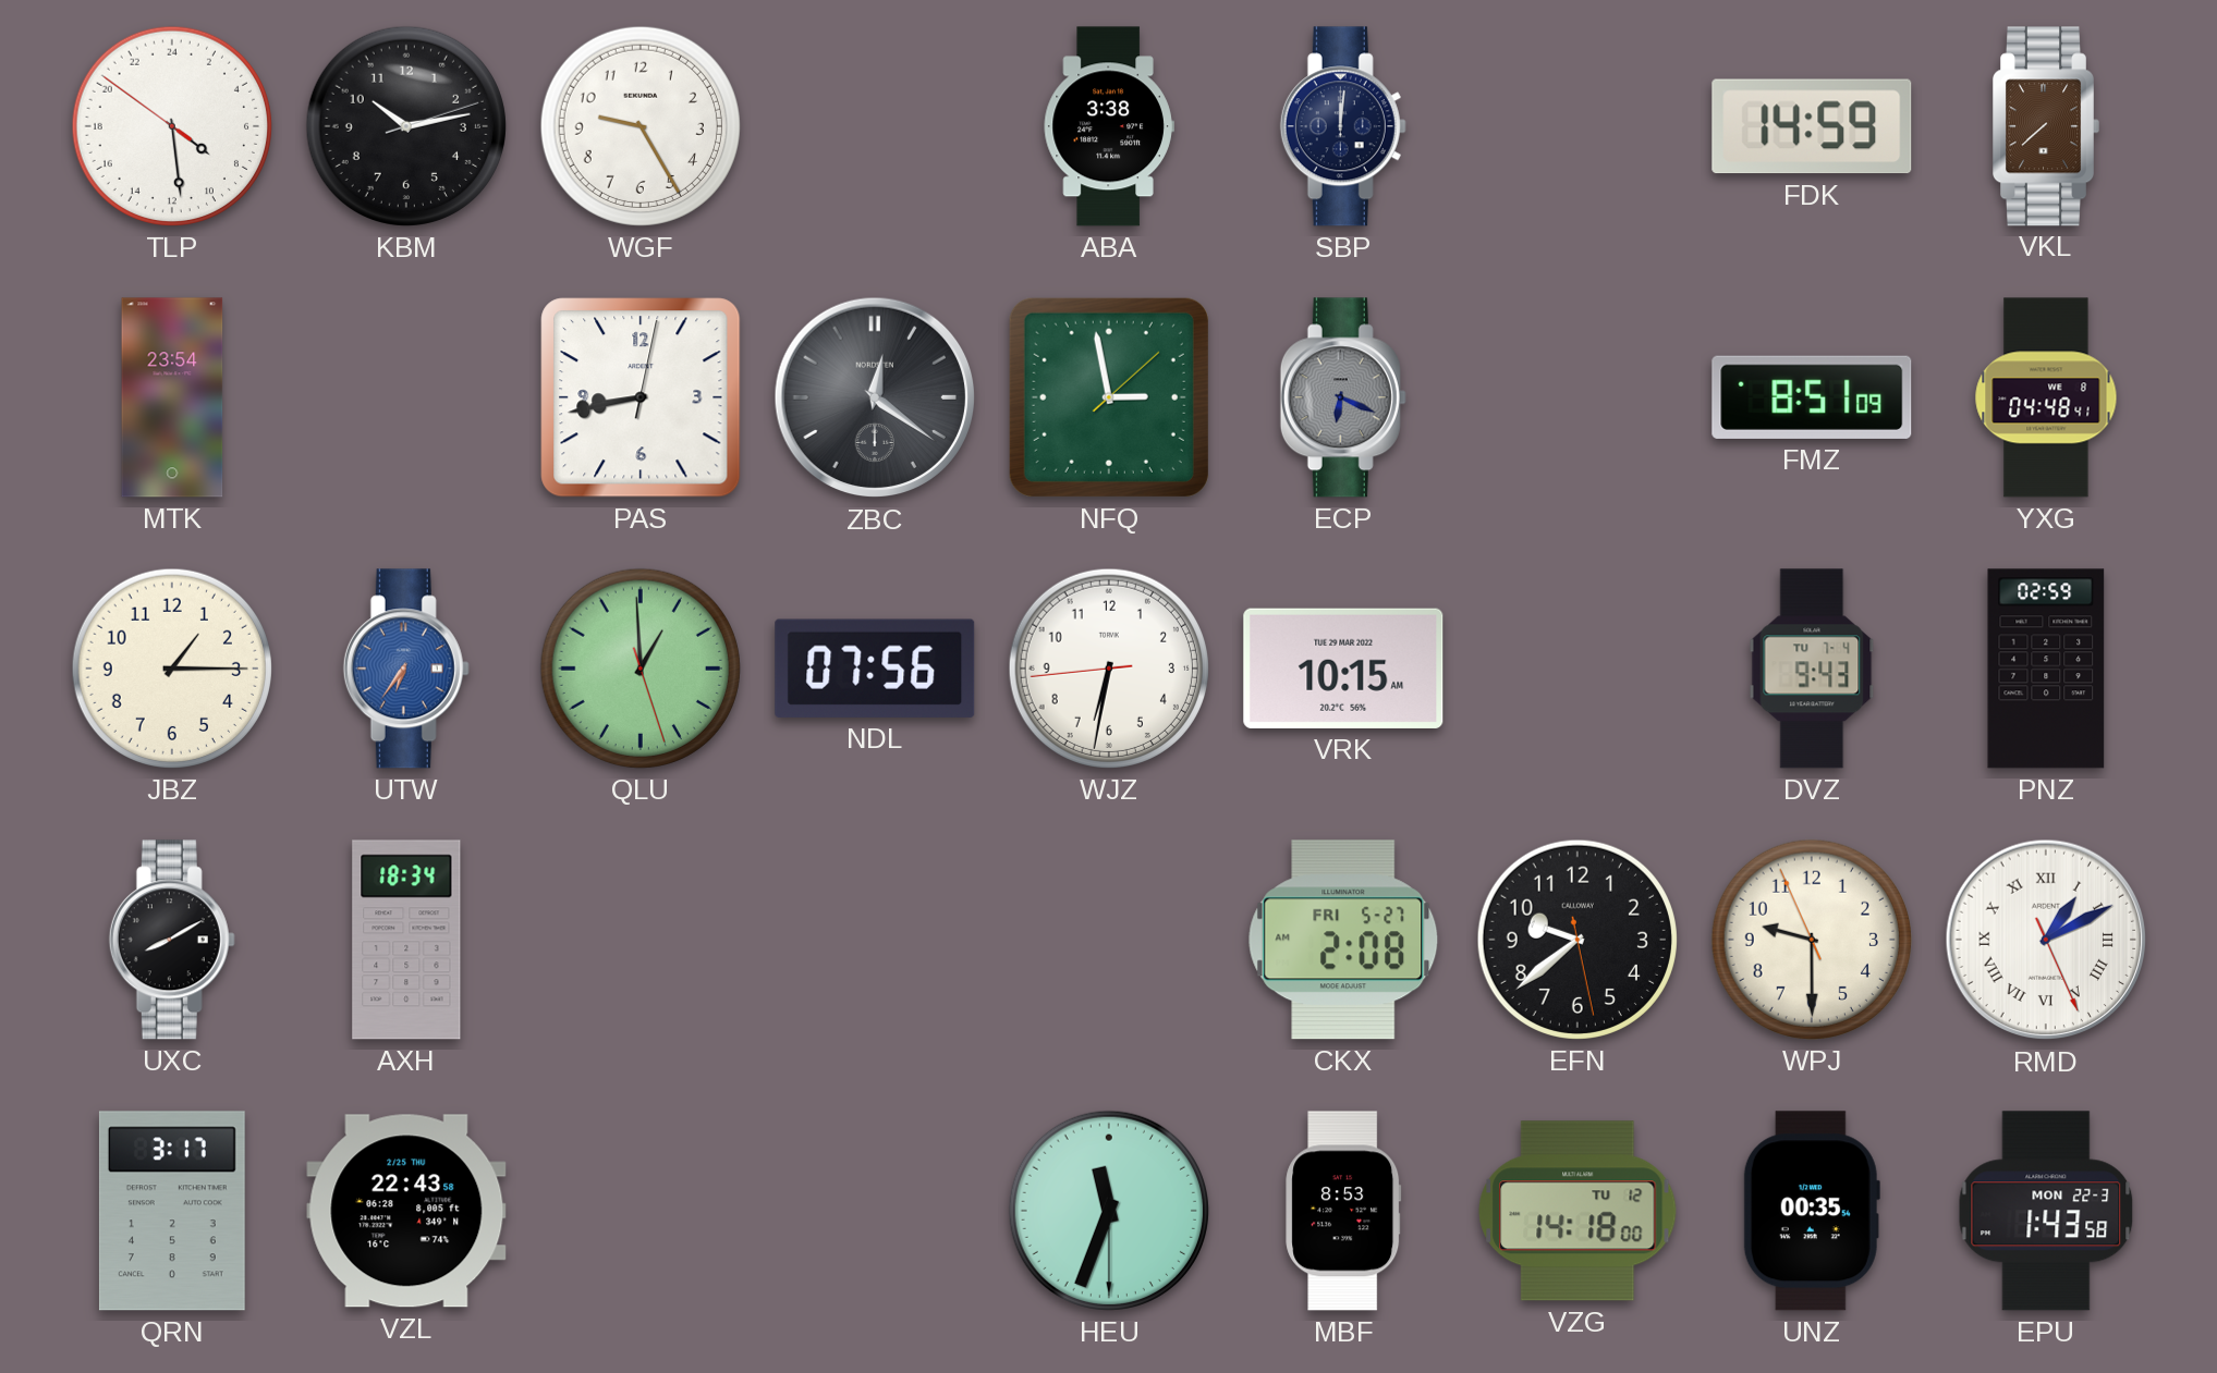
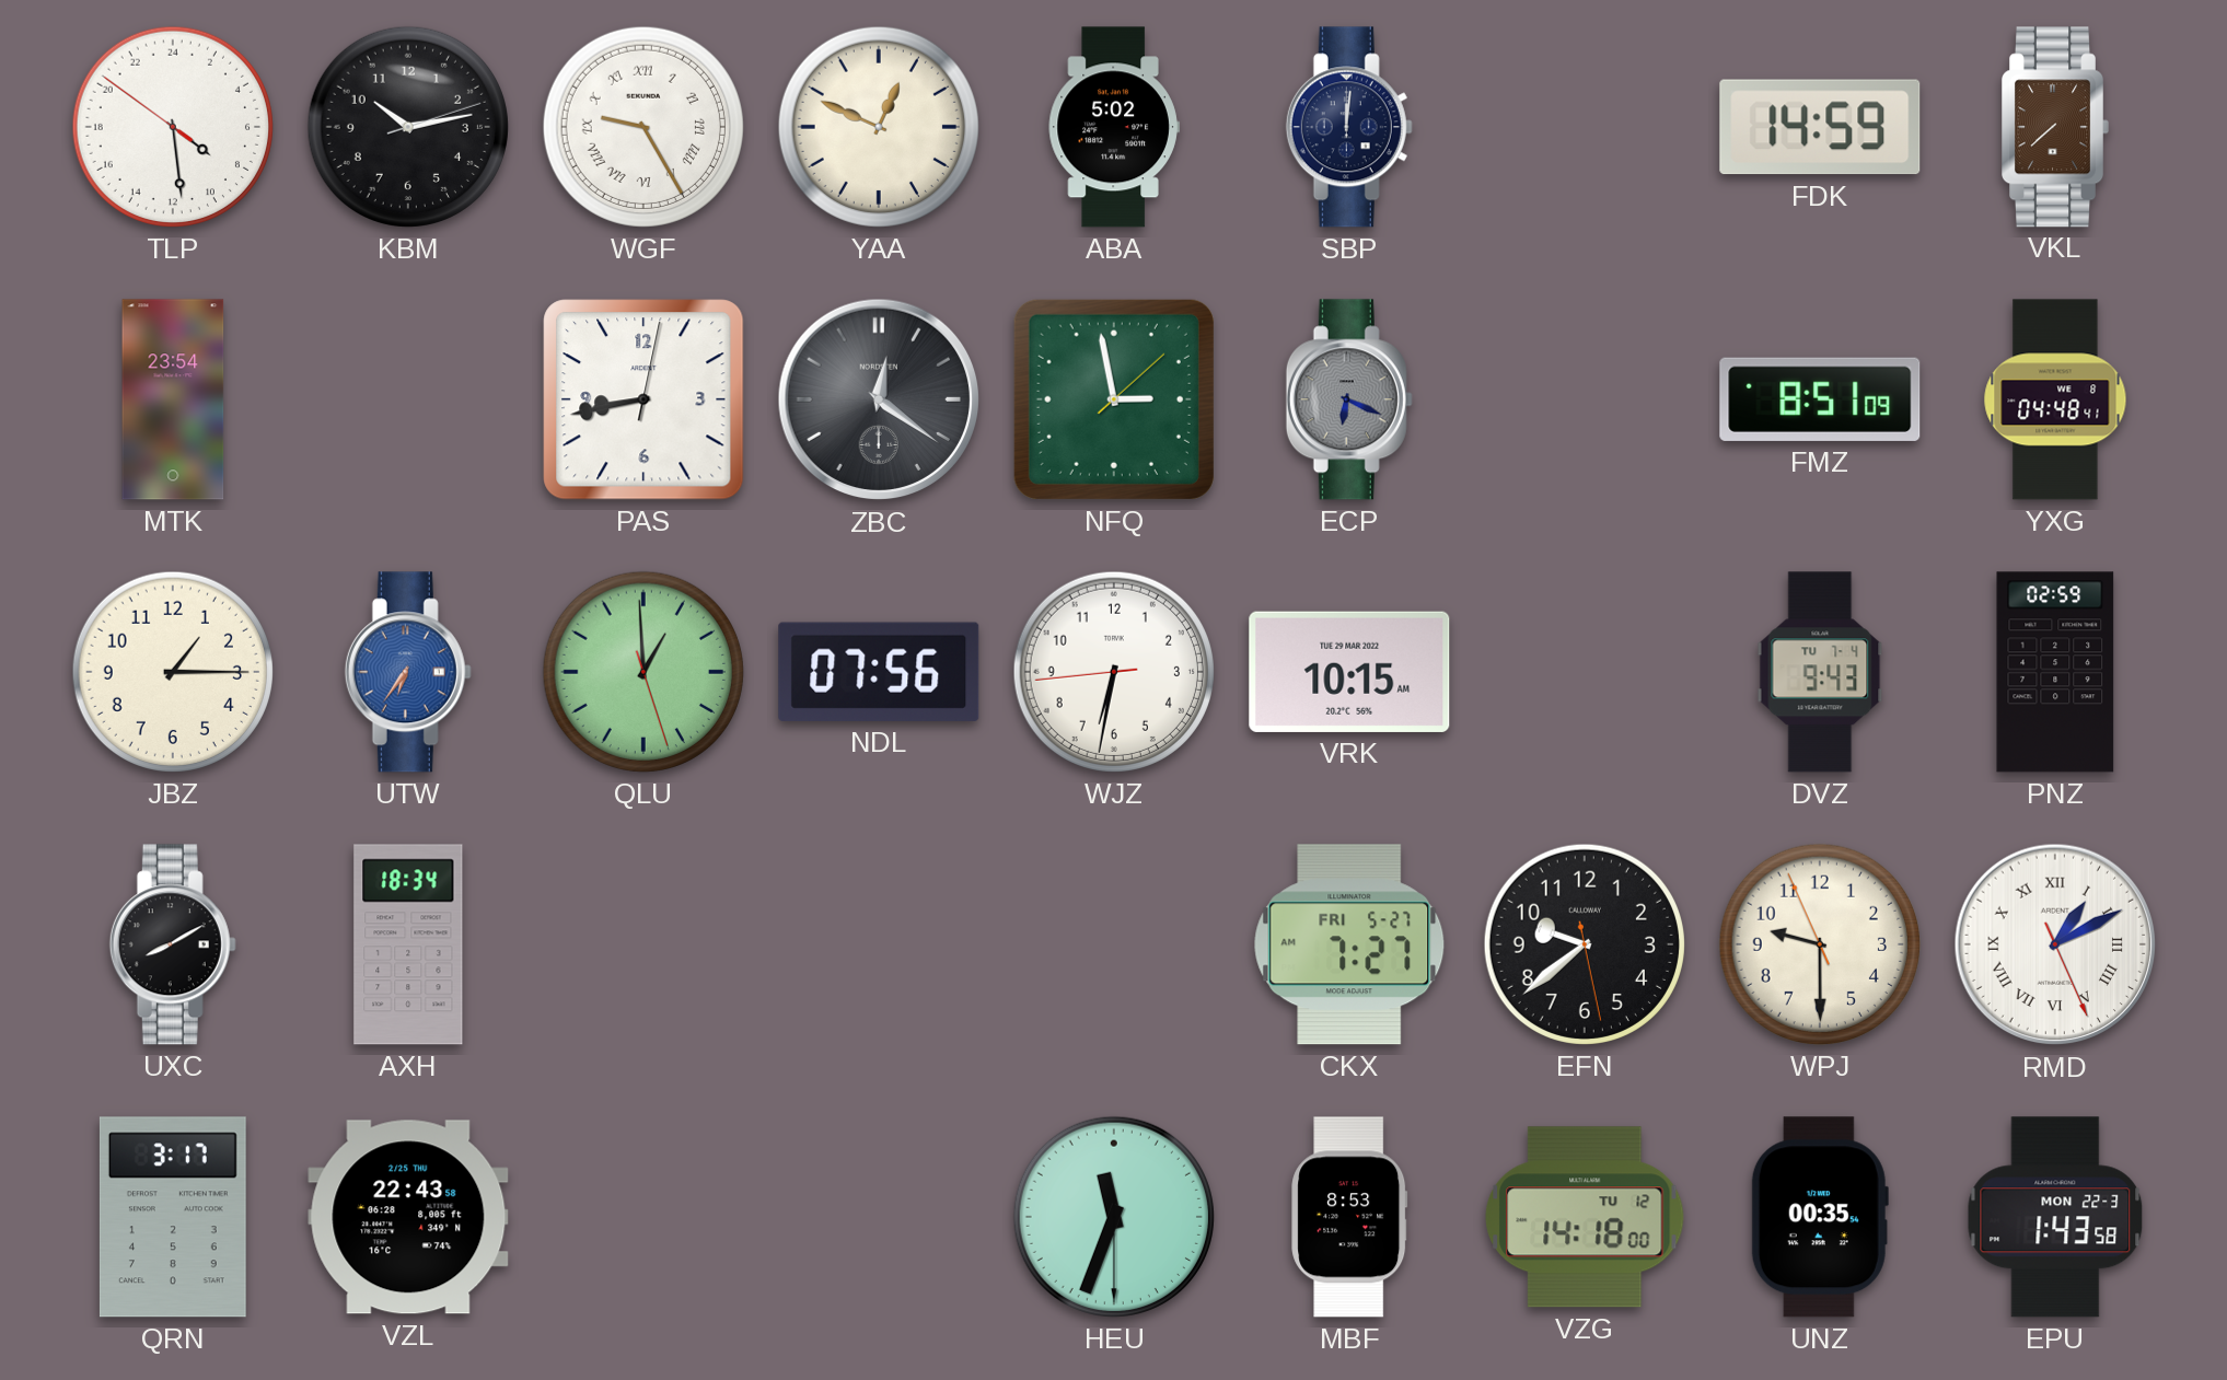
WGF numerals: Arabic -> Roman (643, 127)
YAA: none -> 12:49 (879, 127)
ABA: 3:38 -> 5:02 (1114, 127)
CKX: 2:08 -> 7:27 (1349, 944)
